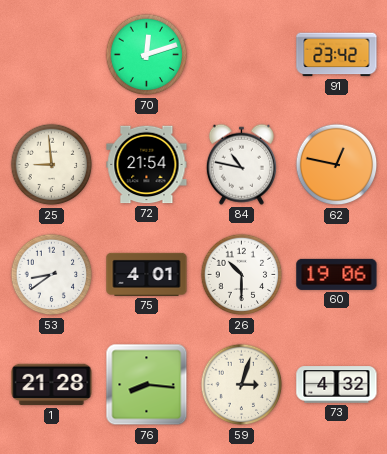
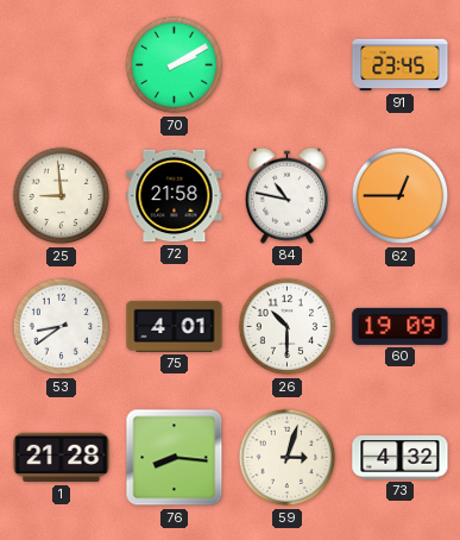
70: 12:12 -> 2:10 (175, 65)
91: 23:42 -> 23:45 (401, 65)
72: 21:54 -> 21:58 (175, 196)
62: 12:47 -> 12:45 (401, 196)
60: 19:06 -> 19:09 (401, 326)
